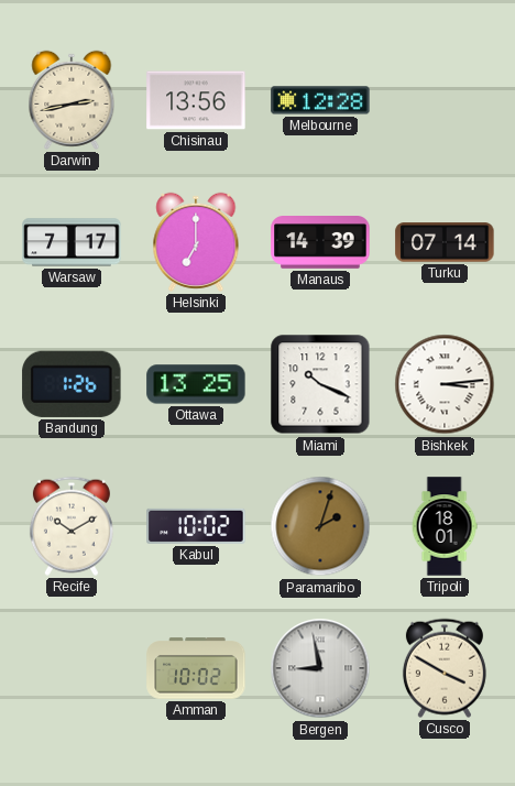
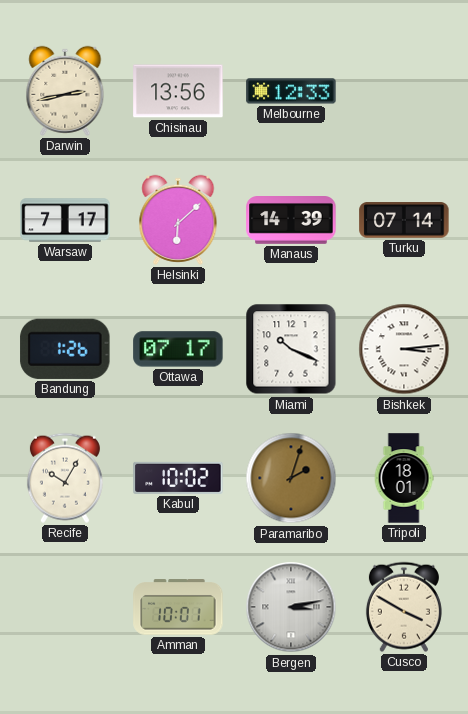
Melbourne: 12:28 -> 12:33 (291, 91)
Helsinki: 7:00 -> 6:08 (178, 220)
Ottawa: 13:25 -> 07:17 (178, 349)
Recife: 10:10 -> 10:05 (65, 478)
Amman: 10:02 -> 10:01 (178, 607)
Bergen: 8:58 -> 3:13 (291, 607)
